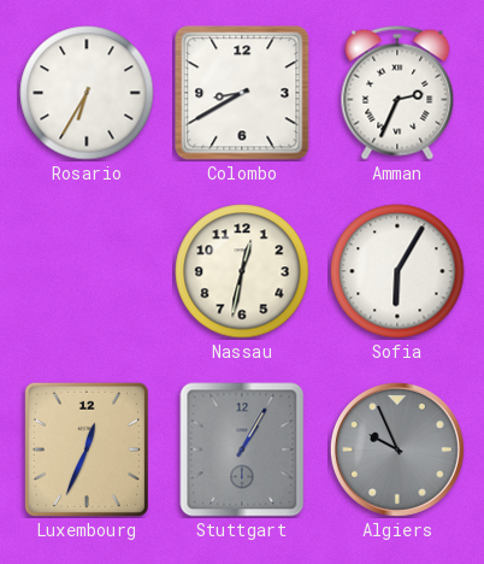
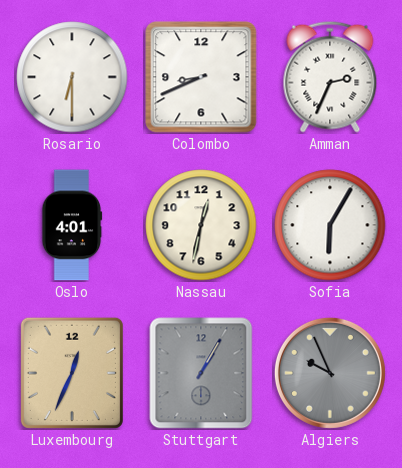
Rosario: 6:35 -> 6:30 (72, 77)
Colombo: 8:40 -> 8:41 (201, 77)
Oslo: none -> 4:01 (72, 225)
